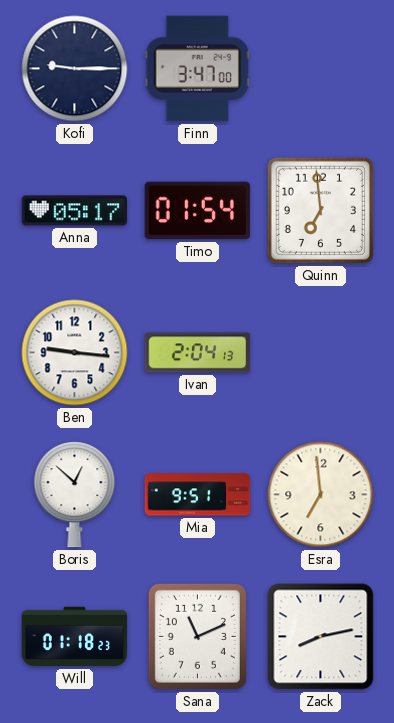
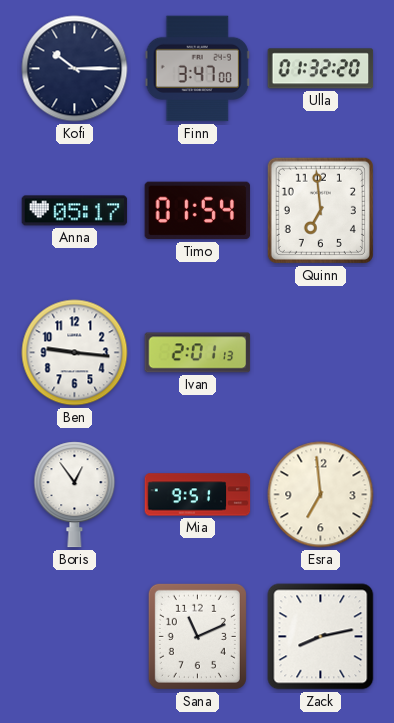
Kofi: 9:15 -> 10:15 (75, 69)
Ulla: none -> 01:32 (321, 69)
Ivan: 2:04 -> 2:01 (198, 353)
Boris: 12:52 -> 12:54 (75, 495)
Will: 01:18 -> none (75, 637)
